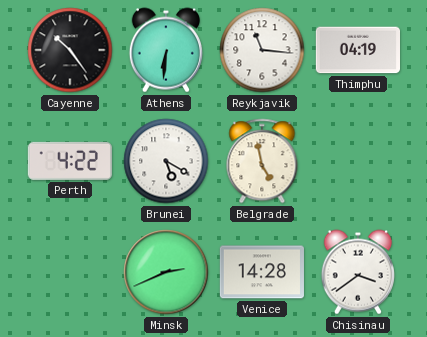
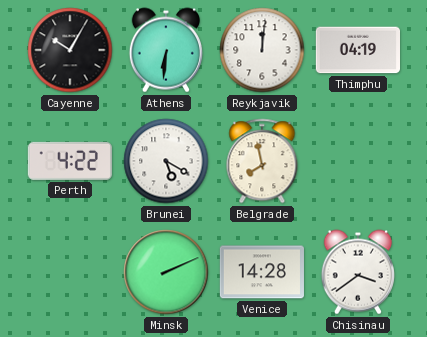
Cayenne: 10:24 -> 10:05 (70, 50)
Reykjavik: 11:16 -> 12:01 (262, 50)
Belgrade: 4:58 -> 7:58 (262, 161)
Minsk: 2:41 -> 2:11 (166, 272)
